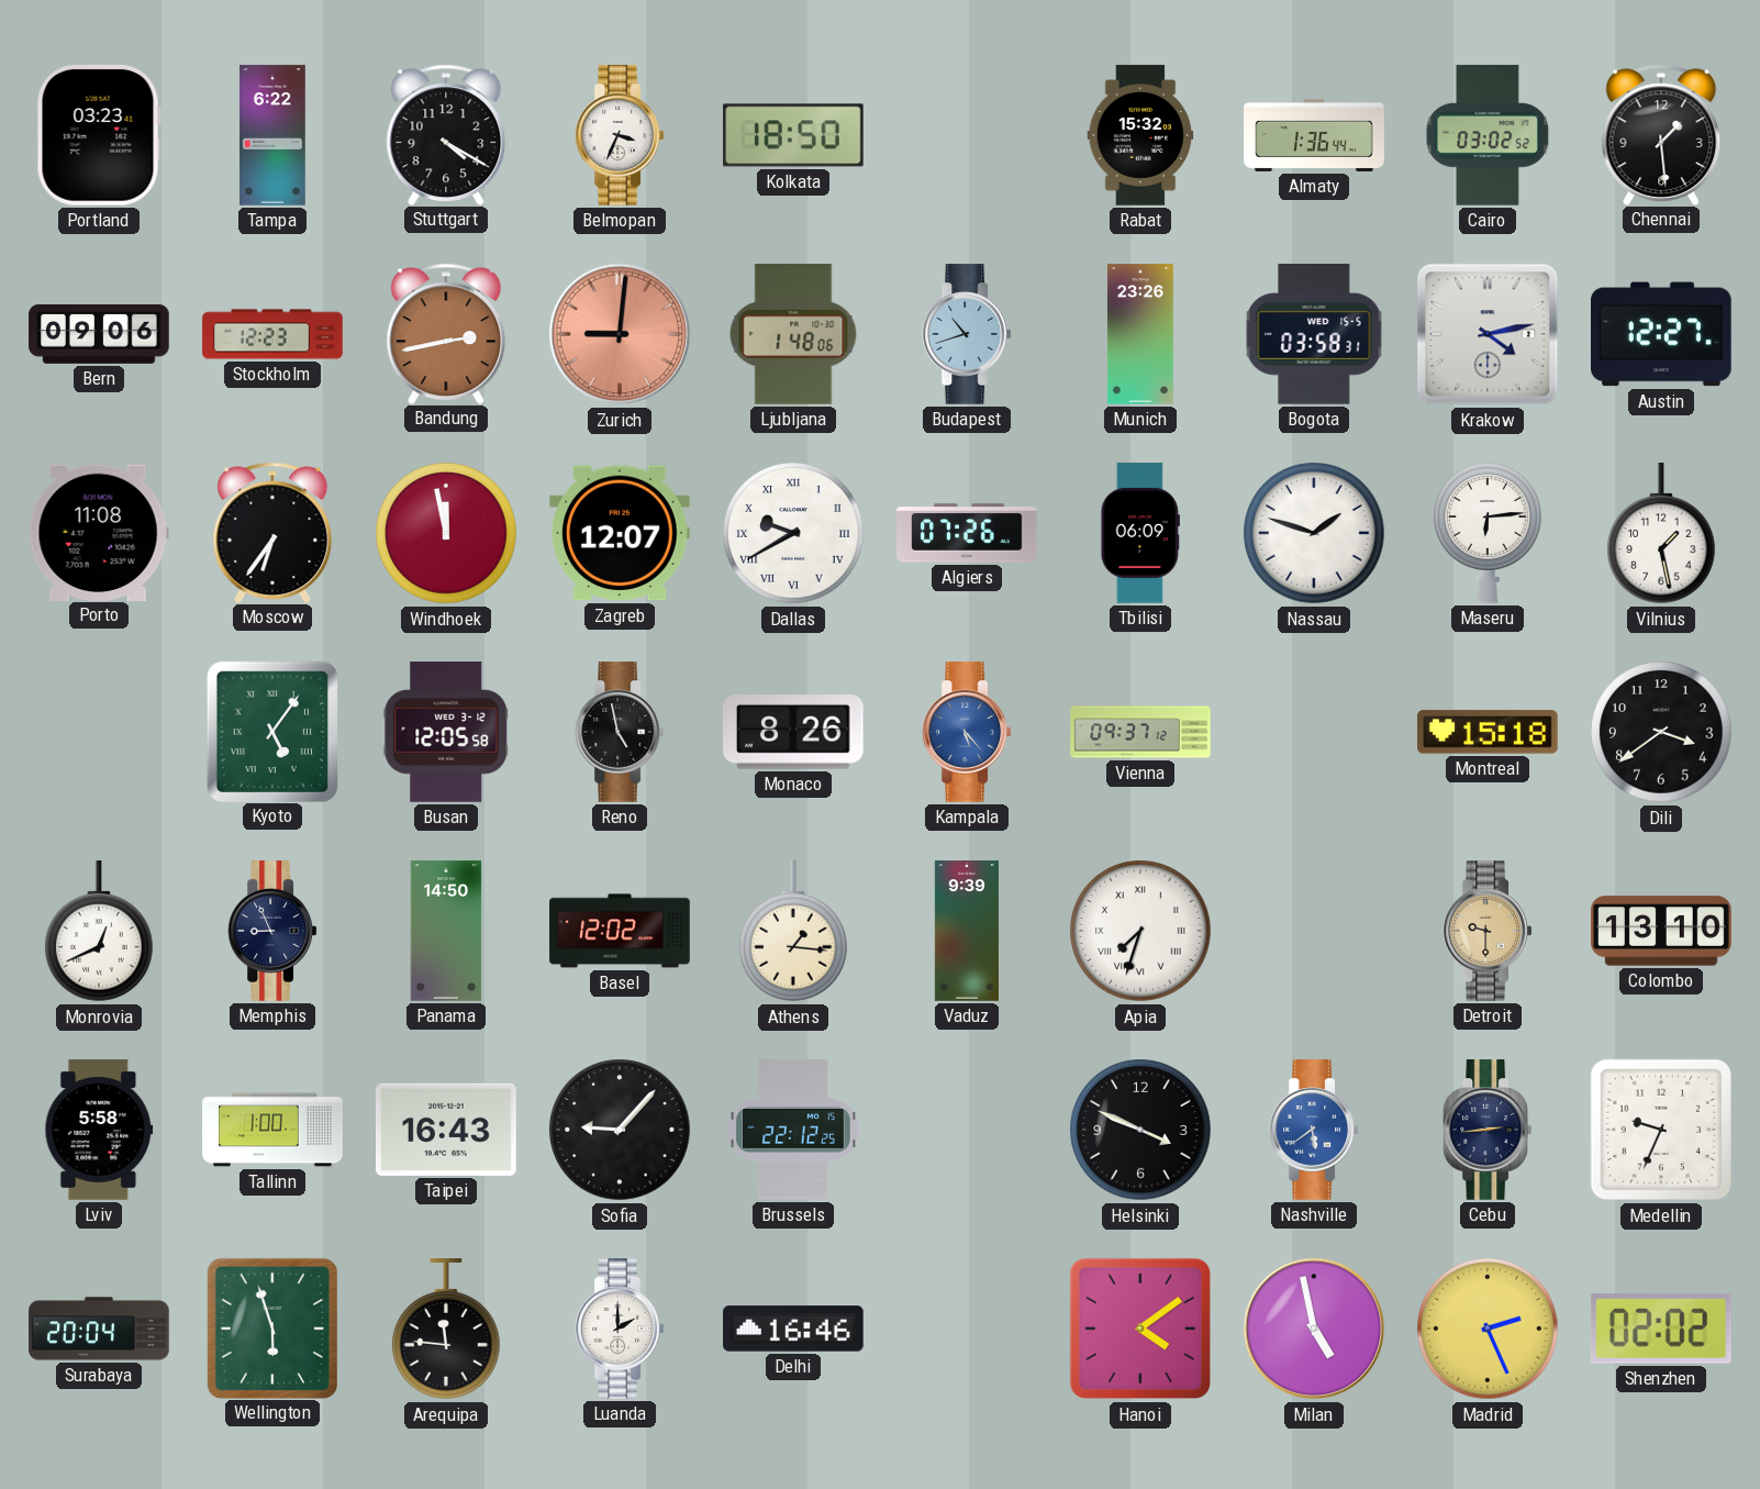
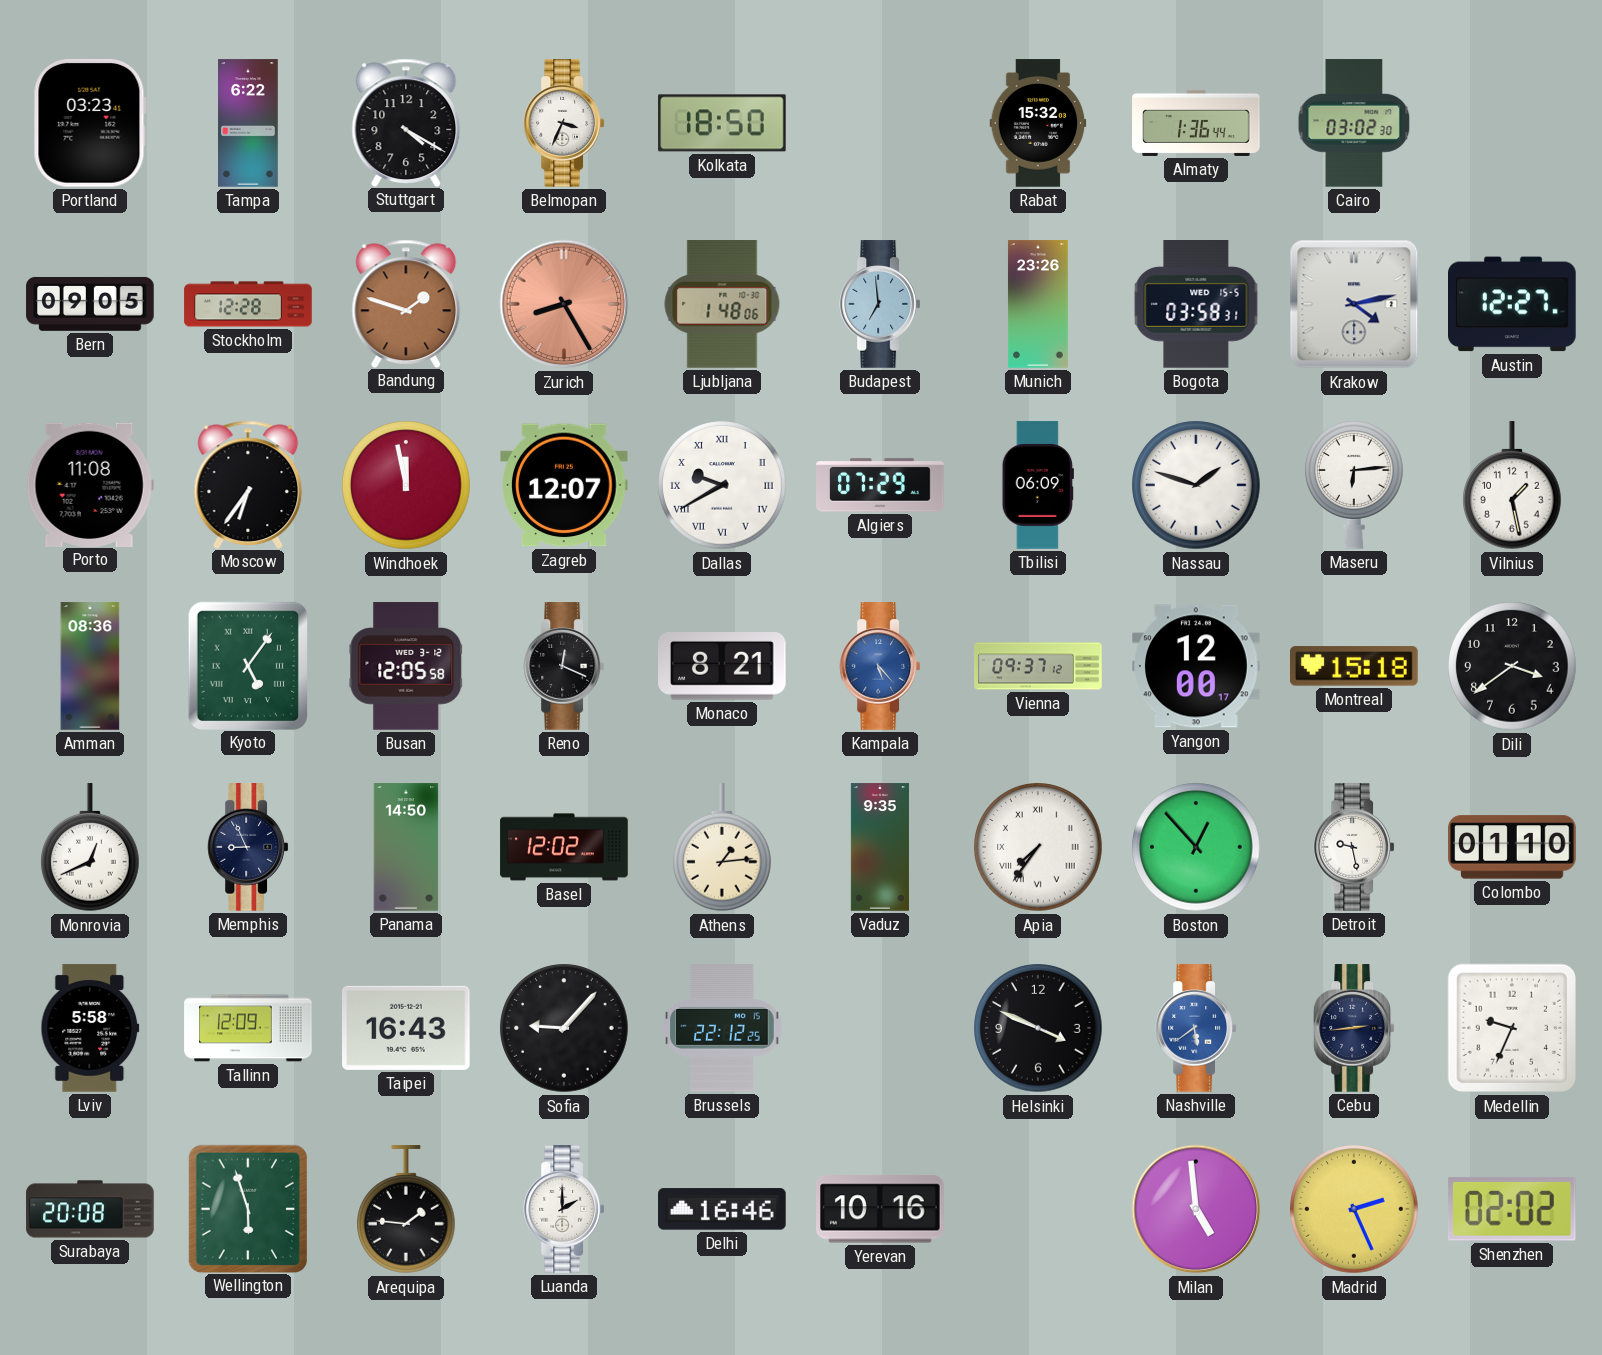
Cairo: 03:02:52 -> 03:02:30 (1354, 123)
Chennai: 1:29 -> none (1661, 134)
Bern: 09:06 -> 09:05 (90, 304)
Stockholm: 12:23 -> 12:28 (248, 304)
Bandung: 2:43 -> 1:48 (406, 303)
Zurich: 9:01 -> 8:25 (564, 304)
Budapest: 10:42 -> 6:59 (880, 304)
Algiers: 07:26 -> 07:29 (880, 485)
Amman: none -> 08:36 (90, 666)
Reno: 4:58 -> 12:19 (564, 666)
Monaco: 8:26 -> 8:21 (723, 667)
Yangon: none -> 12:00 (1196, 666)
Athens: 1:16 -> 1:14 (723, 848)
Vaduz: 9:39 -> 9:35 (880, 847)
Apia: 7:33 -> 7:36 (1038, 847)
Boston: none -> 12:53 (1196, 847)
Detroit: 9:30 -> 9:28 (1354, 847)
Detroit dial: champagne -> white (1354, 847)
Colombo: 13:10 -> 01:10 (1512, 847)
Tallinn: 1:00 -> 12:09 (248, 1028)
Surabaya: 20:04 -> 20:08 (90, 1209)
Arequipa: 11:46 -> 1:46 (407, 1210)
Yerevan: none -> 10:16 (881, 1209)
Hanoi: 4:09 -> none (1140, 1329)
Milan: 4:58 -> 4:59 (1196, 1209)
